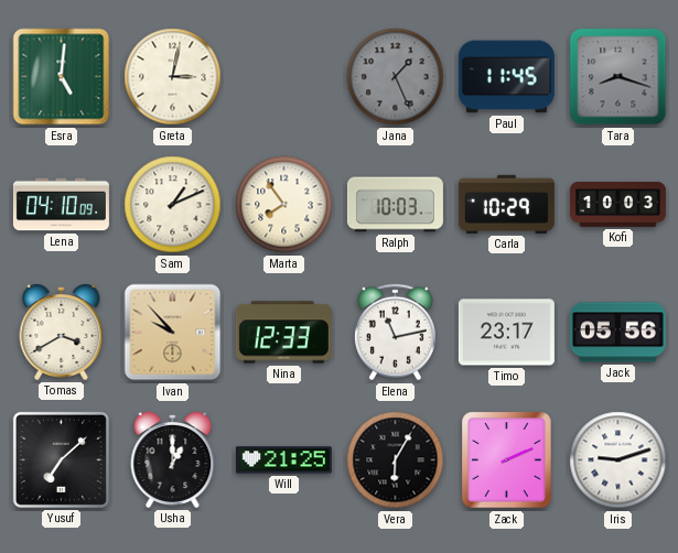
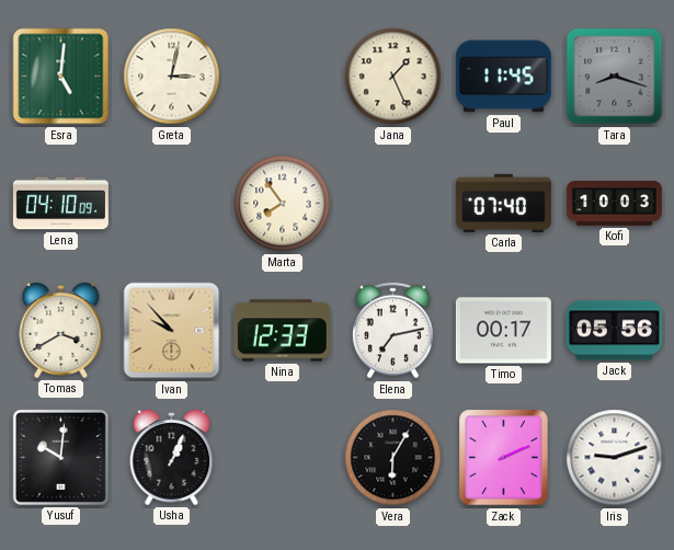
Jana dial: grey -> cream (393, 77)
Sam: 1:11 -> none (173, 205)
Ralph: 10:03 -> none (395, 205)
Carla: 10:29 -> 07:40 (503, 203)
Elena: 11:13 -> 7:13 (392, 331)
Timo: 23:17 -> 00:17 (503, 331)
Yusuf: 7:08 -> 10:01 (60, 457)
Usha: 1:00 -> 1:04 (172, 457)
Will: 21:25 -> none (283, 460)
